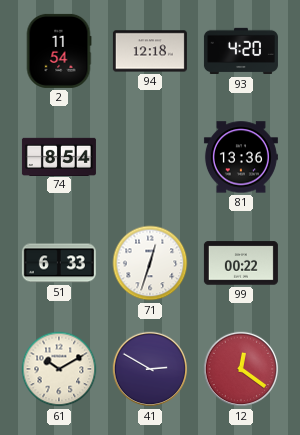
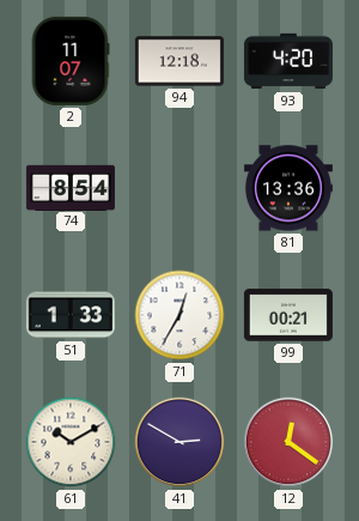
2: 11:54 -> 11:07 (71, 61)
51: 6:33 -> 1:33 (71, 315)
71: 12:33 -> 12:35 (180, 315)
99: 00:22 -> 00:21 (288, 315)
